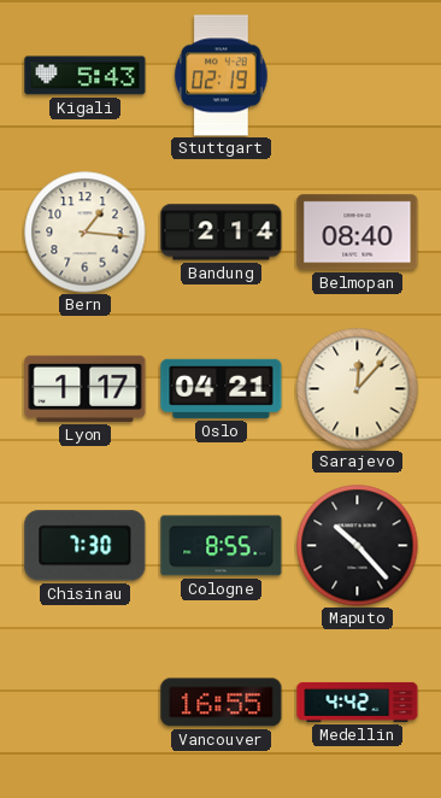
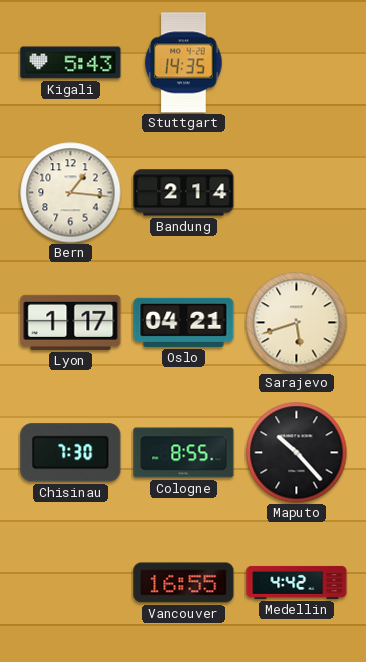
Stuttgart: 02:19 -> 14:35 (184, 63)
Belmopan: 08:40 -> none (358, 233)
Sarajevo: 12:07 -> 5:42 (297, 323)
